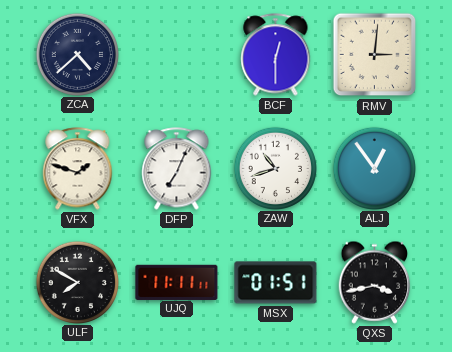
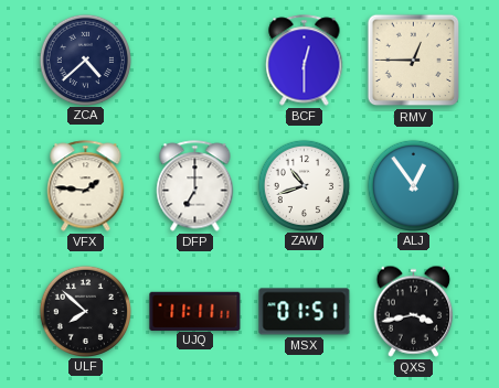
RMV: 3:01 -> 12:45 (414, 61)
VFX: 1:48 -> 1:46 (86, 186)
DFP: 7:04 -> 7:00 (195, 186)
ULF: 7:50 -> 7:52 (85, 311)
